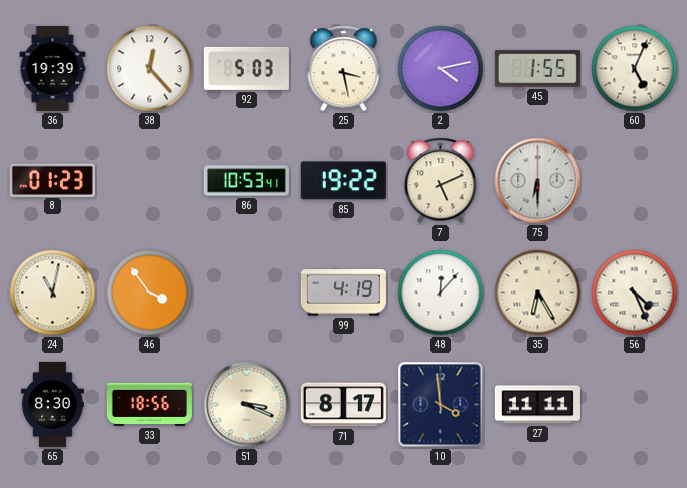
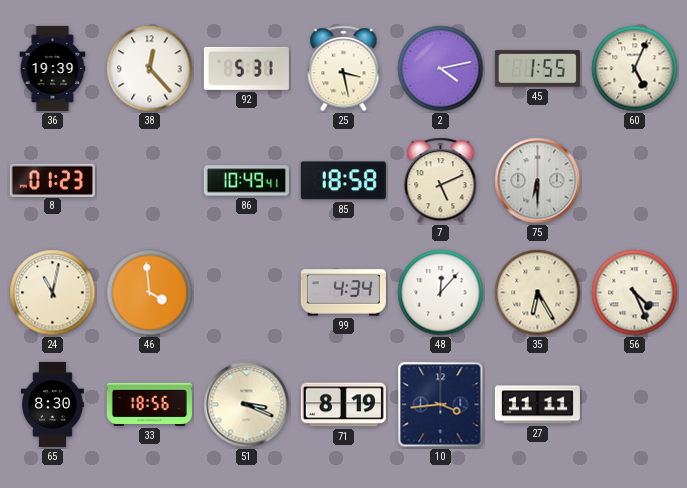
92: 5:03 -> 5:31 (246, 68)
86: 10:53 -> 10:49 (246, 181)
85: 19:22 -> 18:58 (343, 181)
46: 3:54 -> 3:59 (150, 293)
99: 4:19 -> 4:34 (343, 293)
71: 8:17 -> 8:19 (343, 405)
10: 3:59 -> 3:44 (441, 405)
